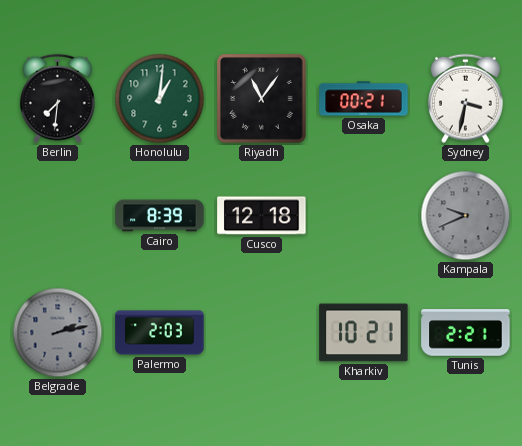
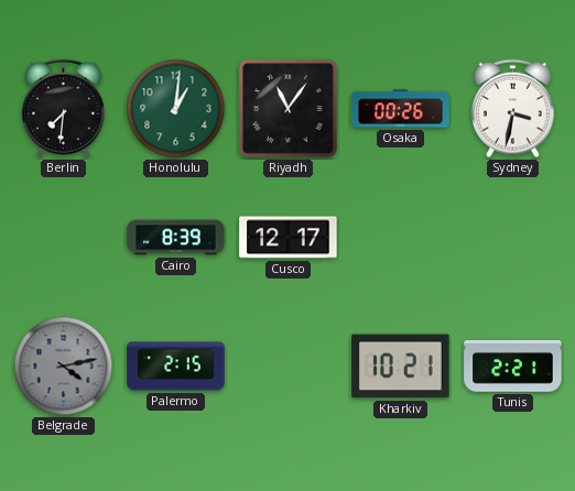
Osaka: 00:21 -> 00:26 (401, 109)
Cusco: 12:18 -> 12:17 (289, 238)
Kampala: 9:41 -> none (466, 216)
Belgrade: 2:13 -> 4:13 (64, 367)
Palermo: 2:03 -> 2:15 (176, 367)
